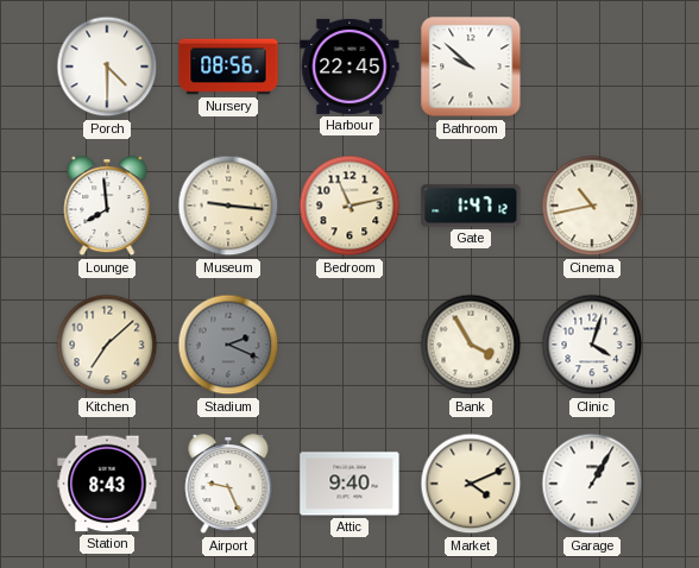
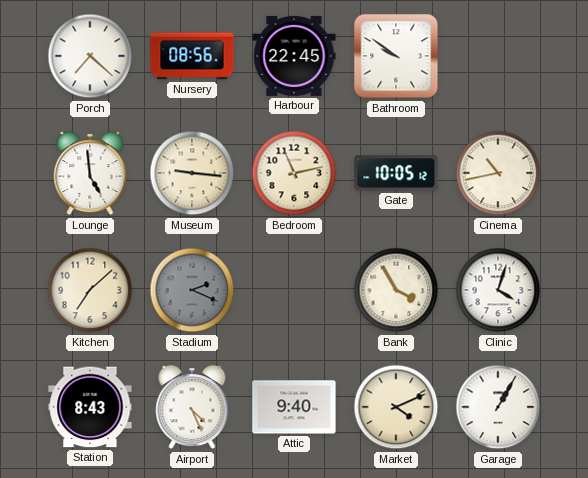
Porch: 4:30 -> 7:22 (90, 56)
Bathroom: 9:52 -> 9:51 (396, 56)
Lounge: 7:59 -> 4:59 (90, 174)
Gate: 1:47 -> 10:05 (396, 173)
Airport: 9:26 -> 4:26 (192, 408)
